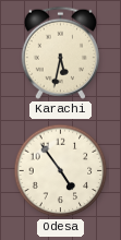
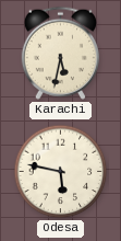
Odesa: 4:54 -> 5:47 (61, 172)
